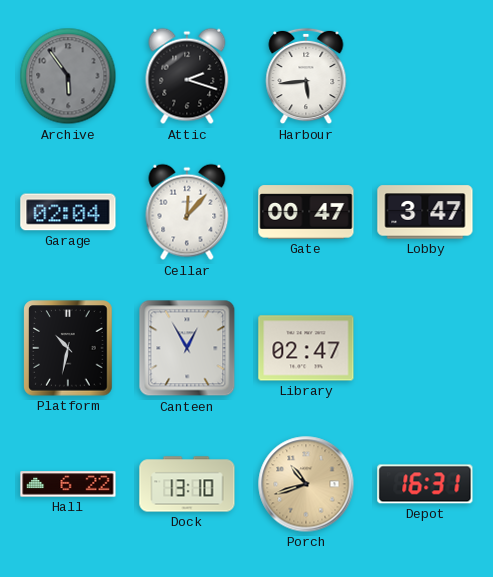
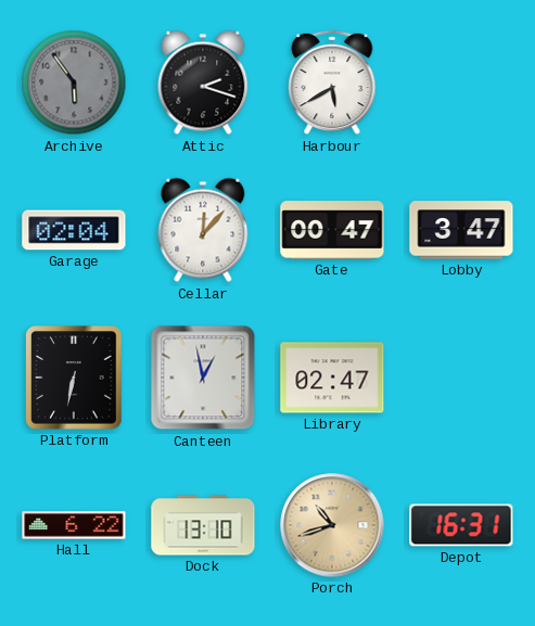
Harbour: 5:44 -> 5:40 (332, 82)
Platform: 10:32 -> 6:32 (74, 378)
Canteen: 12:55 -> 12:58 (203, 378)
